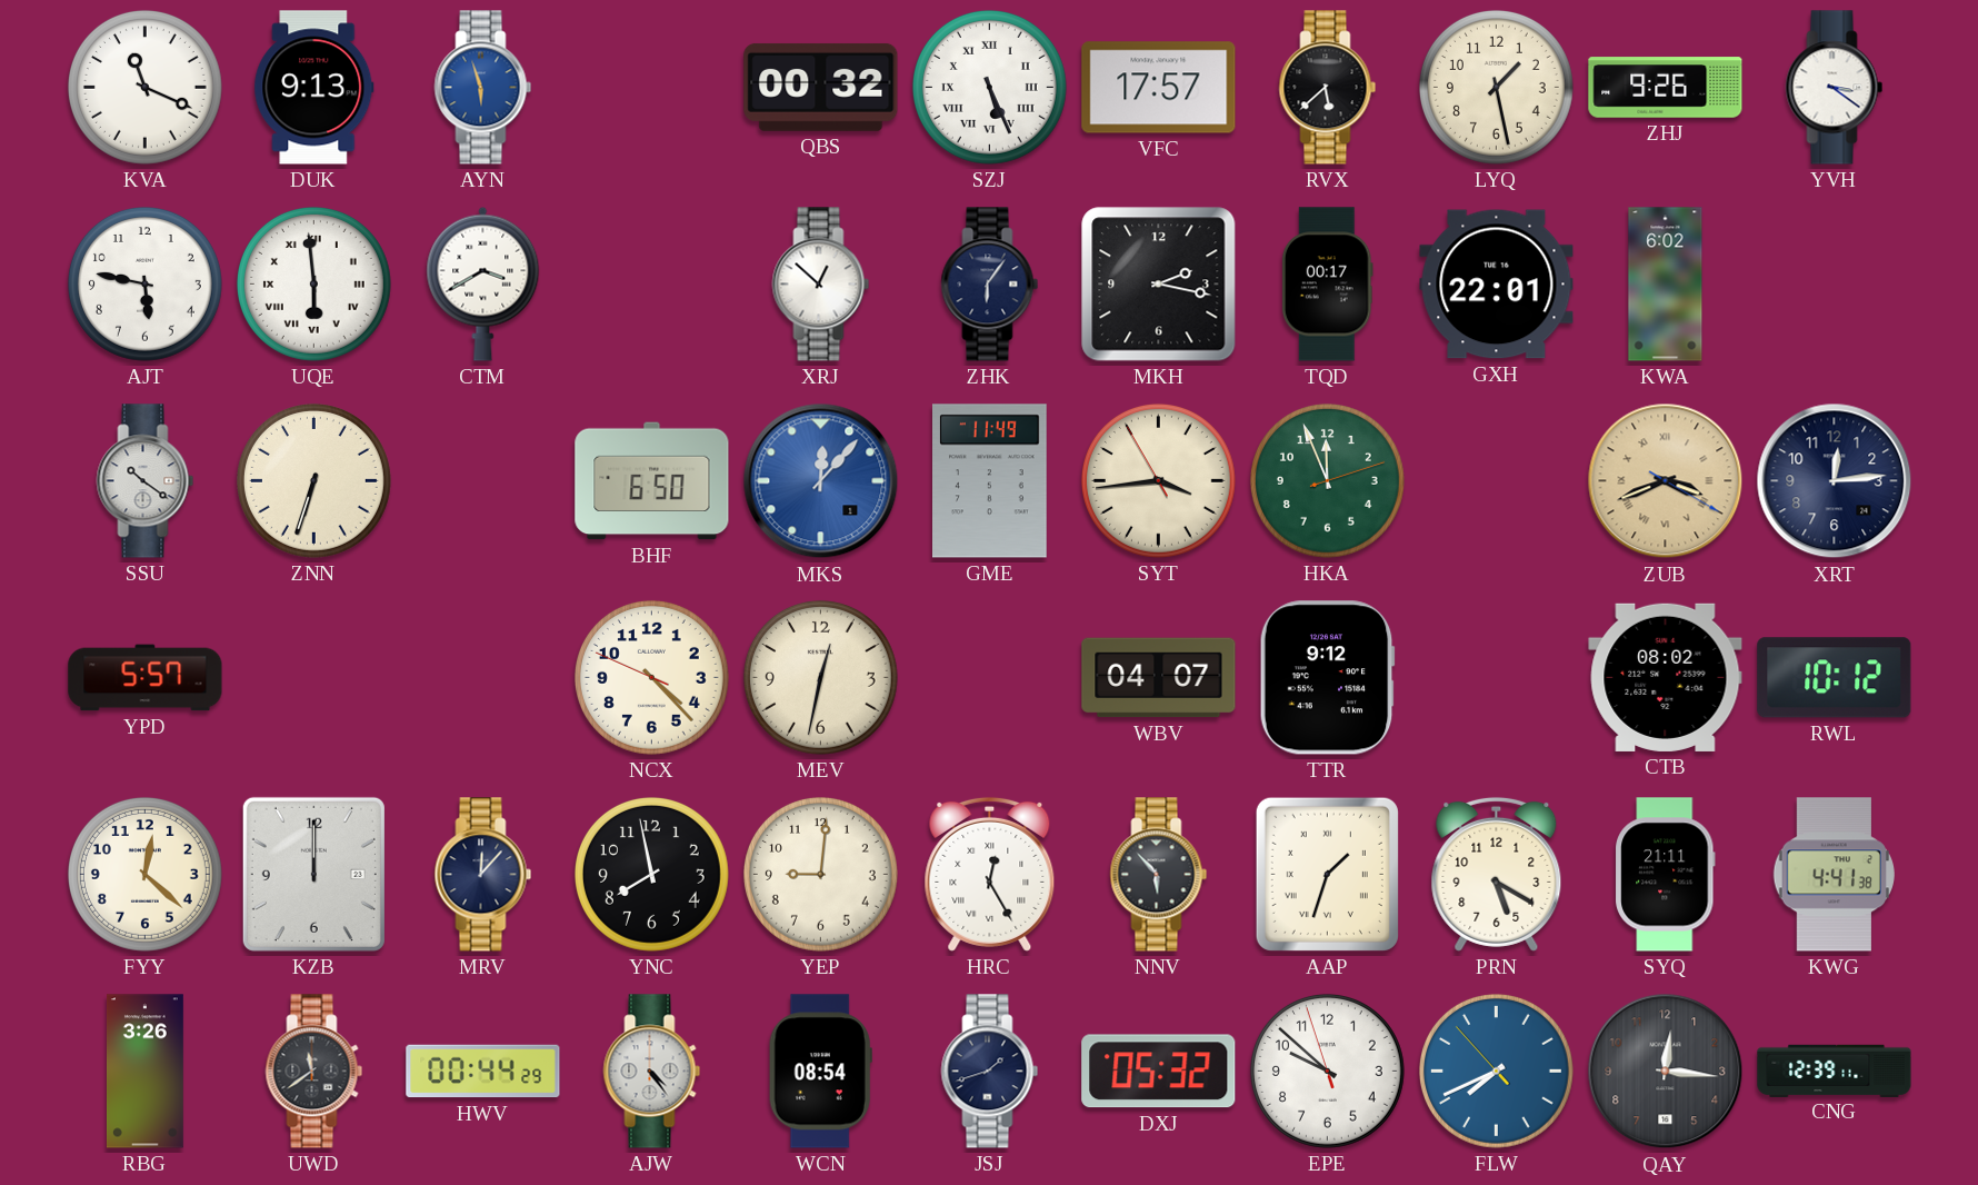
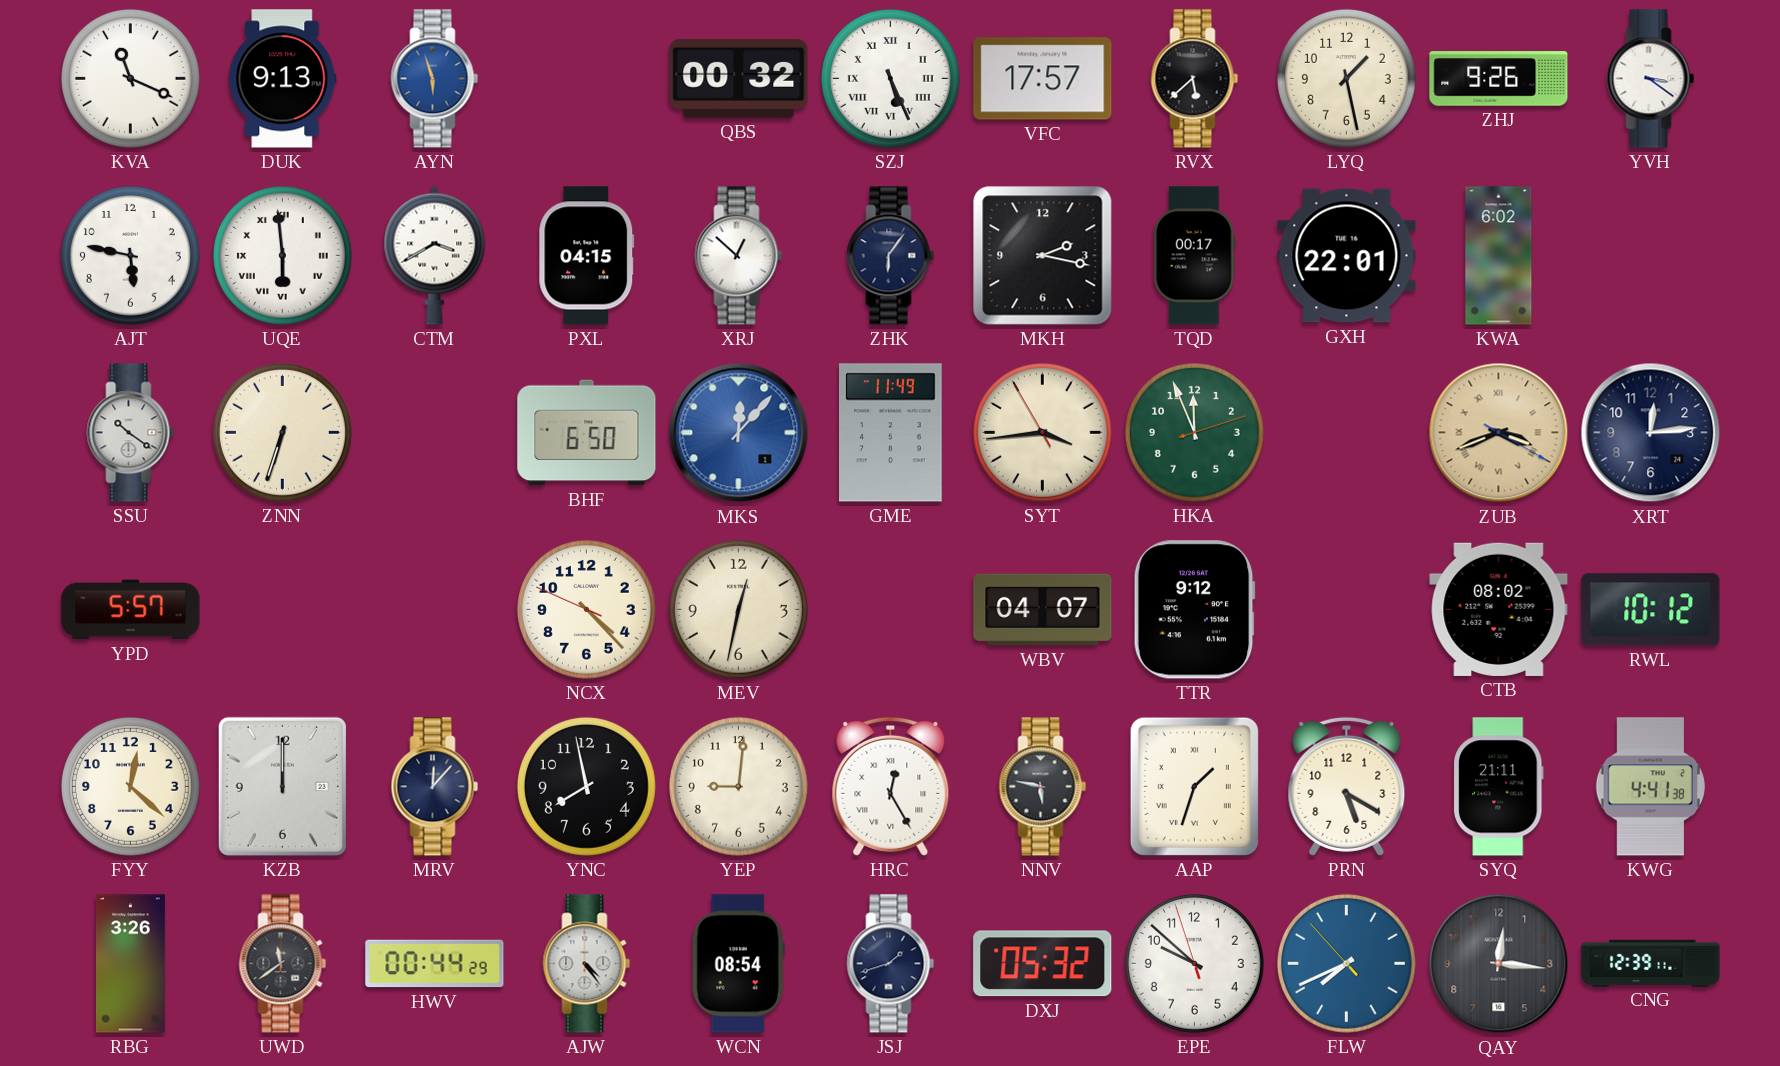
PXL: none -> 04:15 (587, 256)
NNV: 5:53 -> 5:47 (1043, 787)
